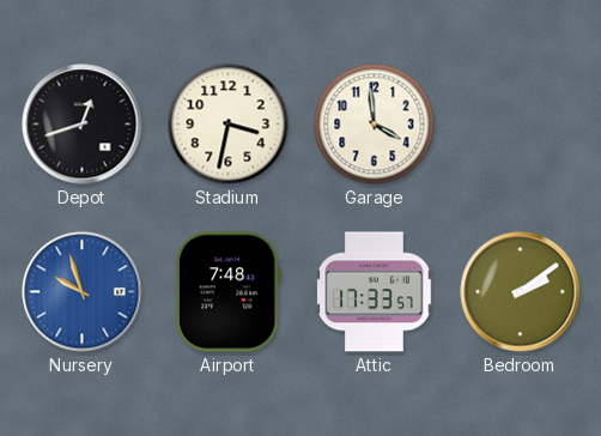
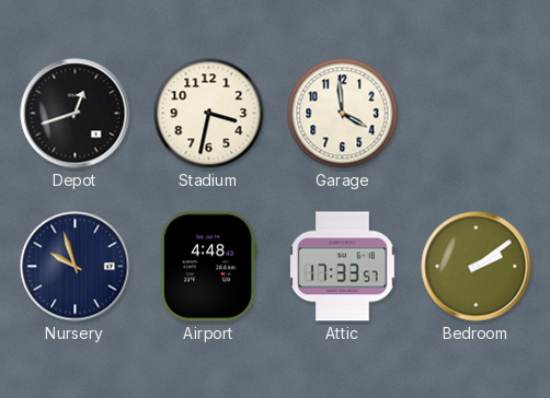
Nursery dial: blue -> navy (76, 267)
Airport: 7:48 -> 4:48 (208, 267)
